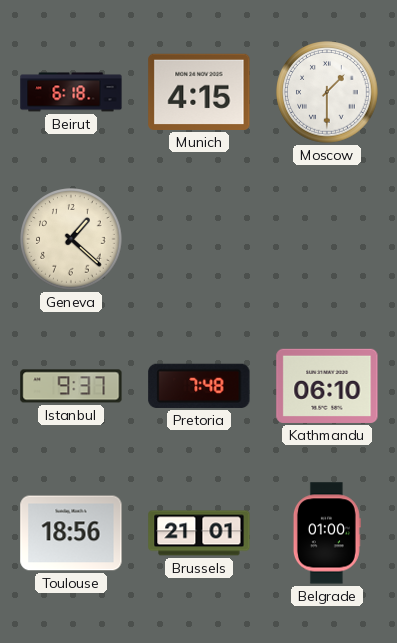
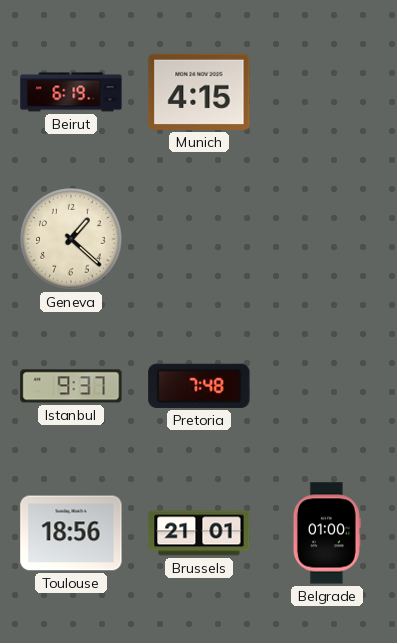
Beirut: 6:18 -> 6:19 (71, 92)
Moscow: 1:30 -> none (327, 92)
Kathmandu: 06:10 -> none (327, 386)
